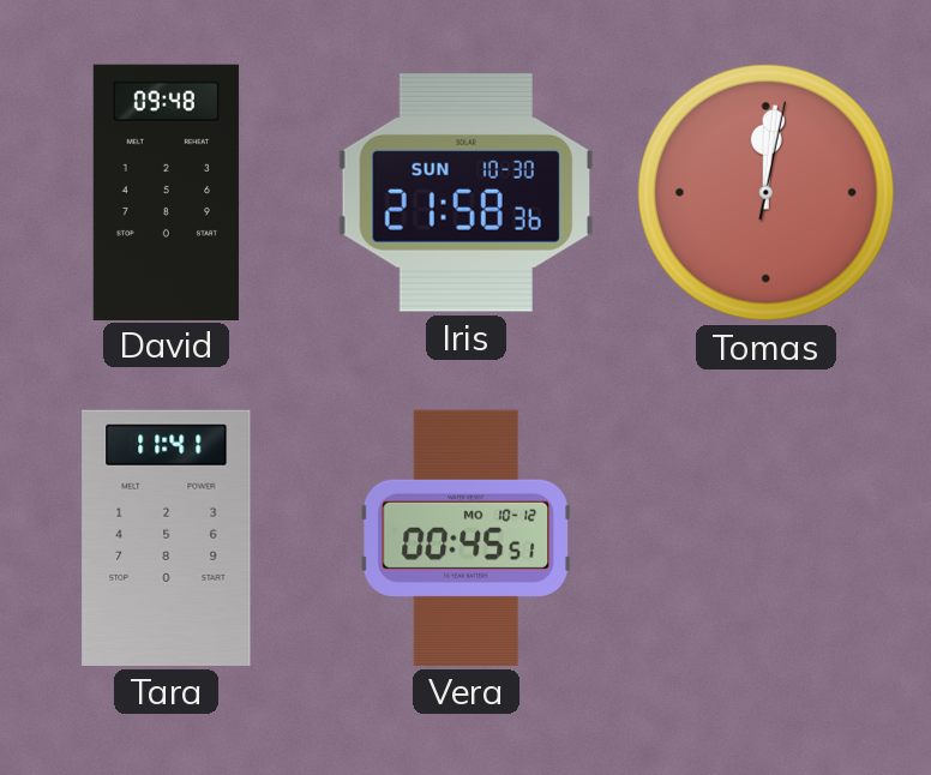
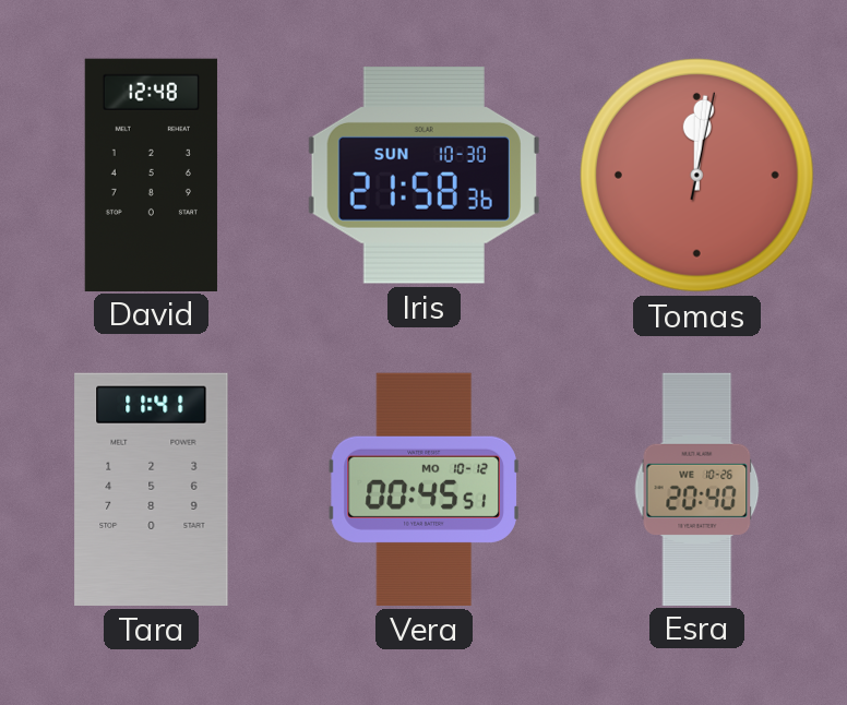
David: 09:48 -> 12:48 (151, 175)
Esra: none -> 20:40 (697, 489)
